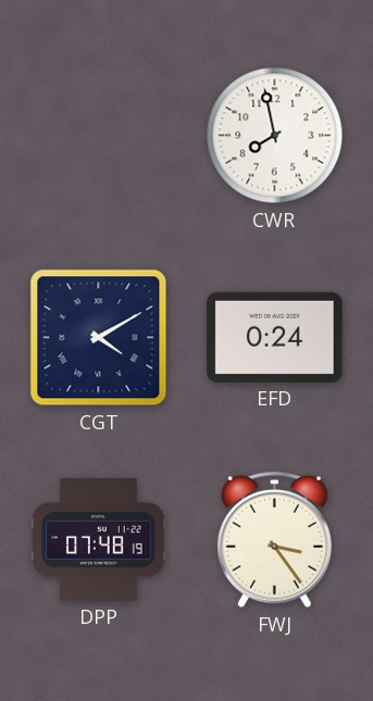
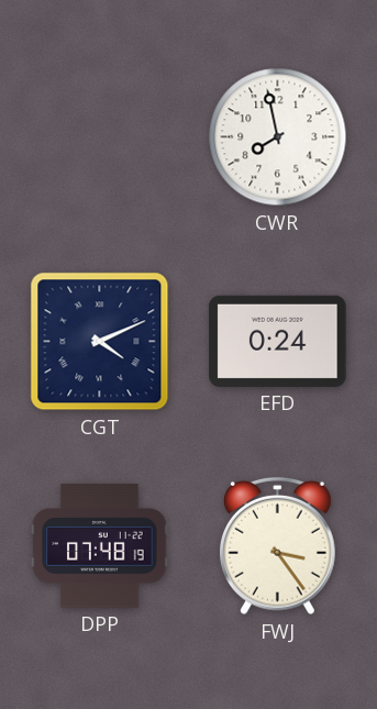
CGT: 4:10 -> 4:11 (100, 342)
